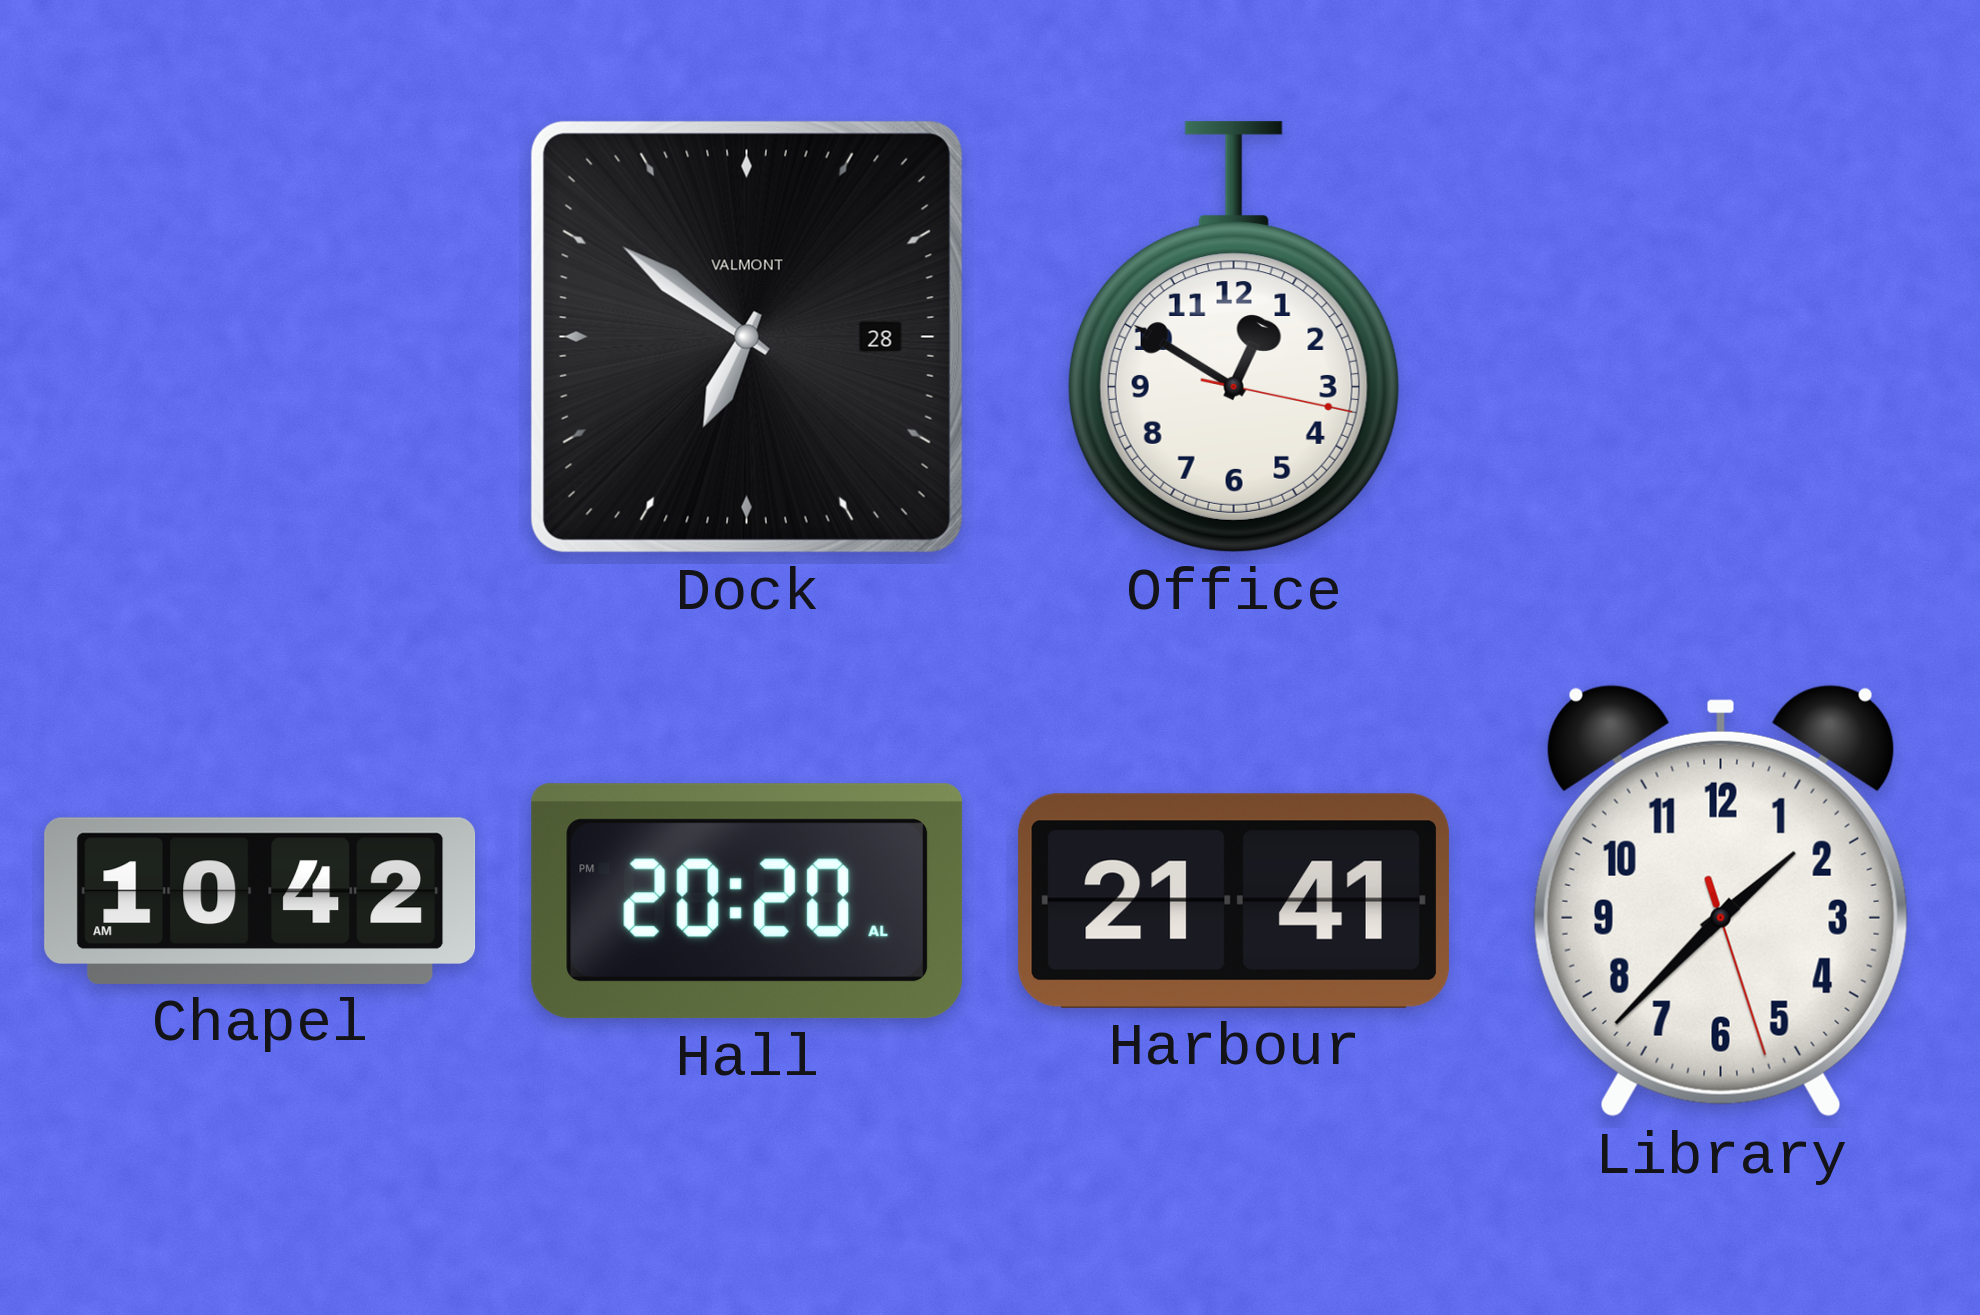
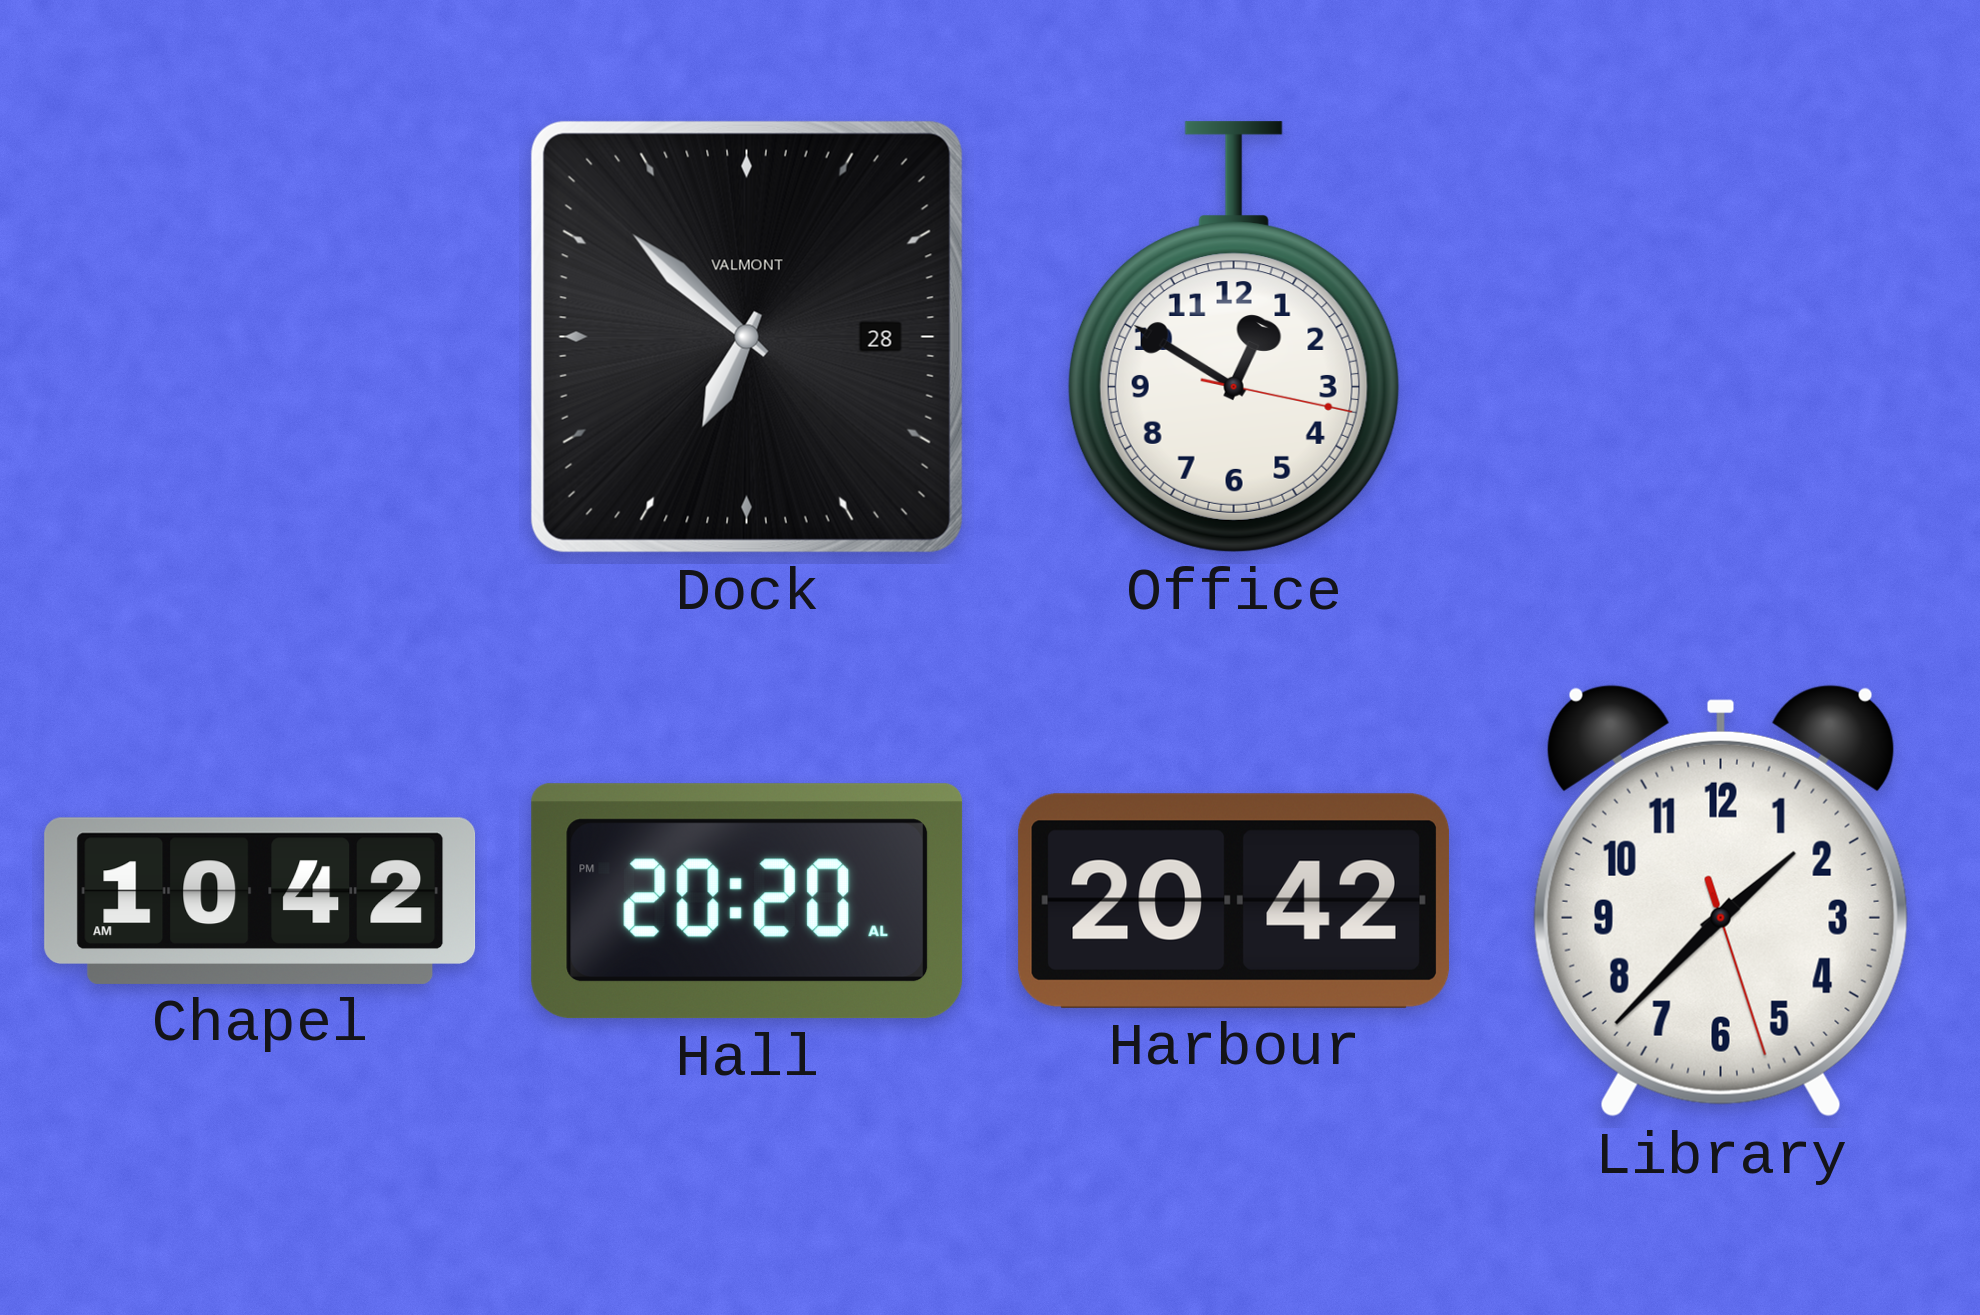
Dock: 6:51 -> 6:52 (747, 337)
Harbour: 21:41 -> 20:42 (1234, 901)
